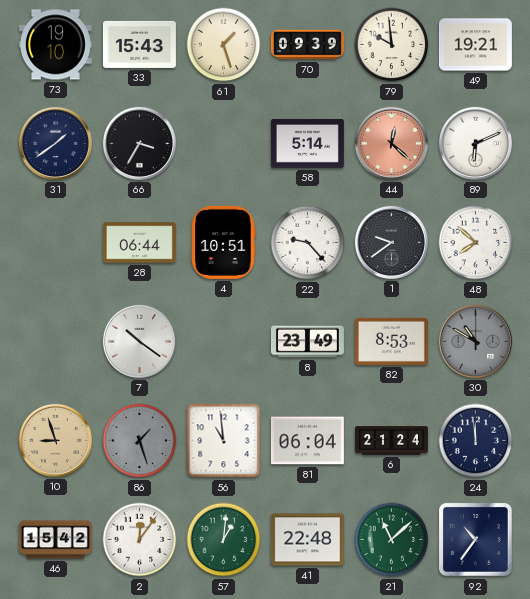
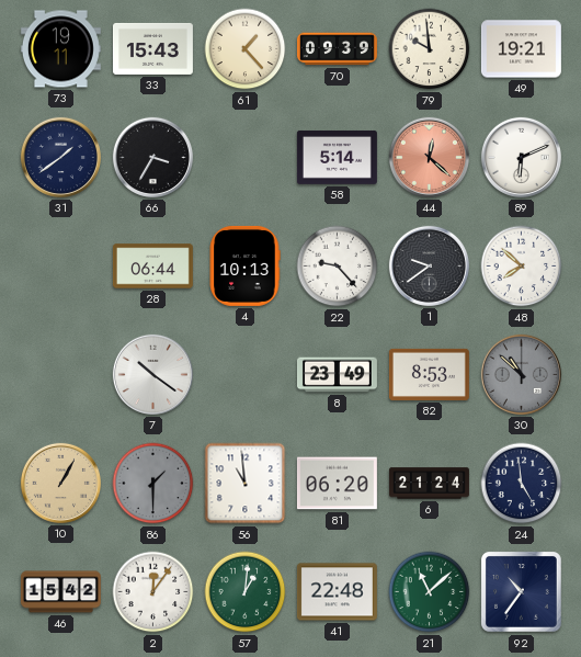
73: 19:10 -> 19:11 (60, 49)
61: 1:27 -> 1:23 (246, 49)
4: 10:51 -> 10:13 (244, 265)
30: 10:50 -> 10:52 (521, 374)
10: 8:57 -> 1:05 (60, 483)
86: 1:27 -> 1:30 (153, 484)
81: 06:04 -> 06:20 (337, 484)
24: 11:59 -> 4:59 (522, 484)
